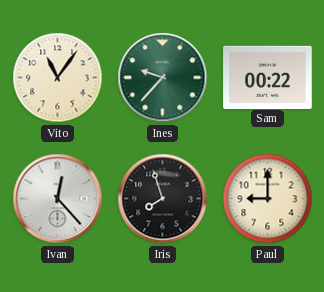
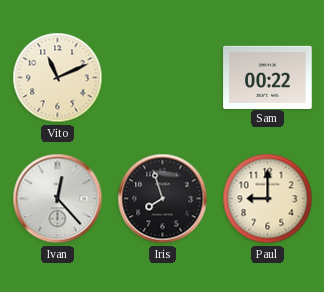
Vito: 11:06 -> 11:11 (58, 78)
Ines: 9:37 -> none (163, 78)
